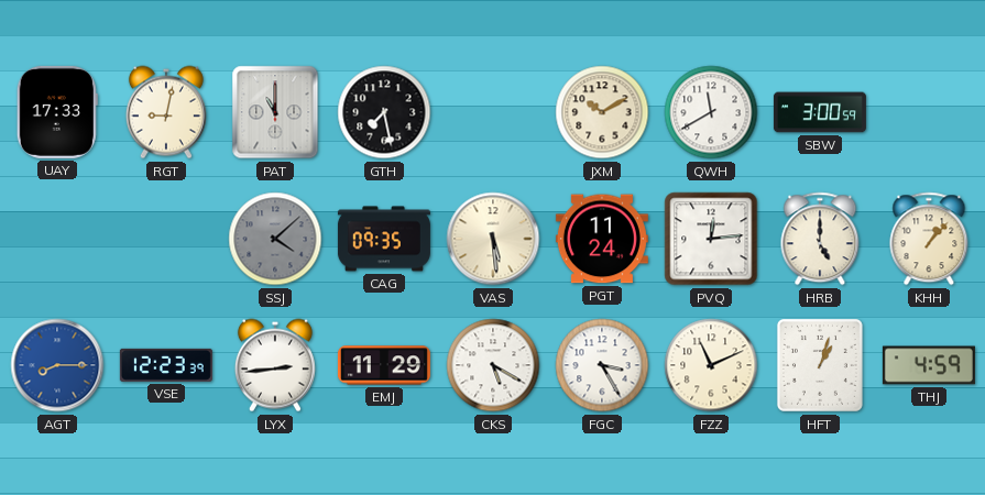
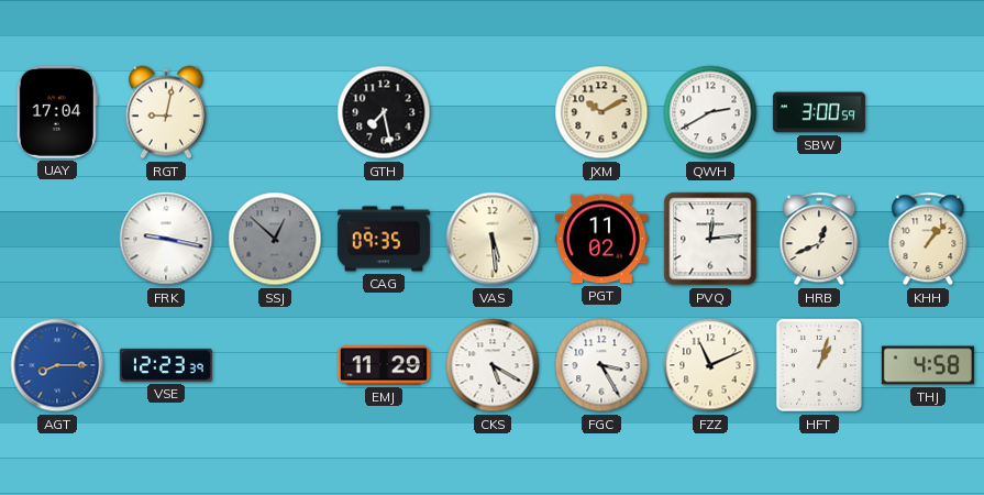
UAY: 17:33 -> 17:04 (57, 112)
PAT: 11:00 -> none (275, 112)
QWH: 11:40 -> 2:40 (710, 112)
FRK: none -> 9:17 (166, 239)
SSJ: 4:08 -> 12:52 (275, 239)
PGT: 11:24 -> 11:02 (601, 239)
HRB: 5:00 -> 12:41 (819, 239)
LYX: 2:44 -> none (275, 365)
THJ: 4:59 -> 4:58 (928, 365)
